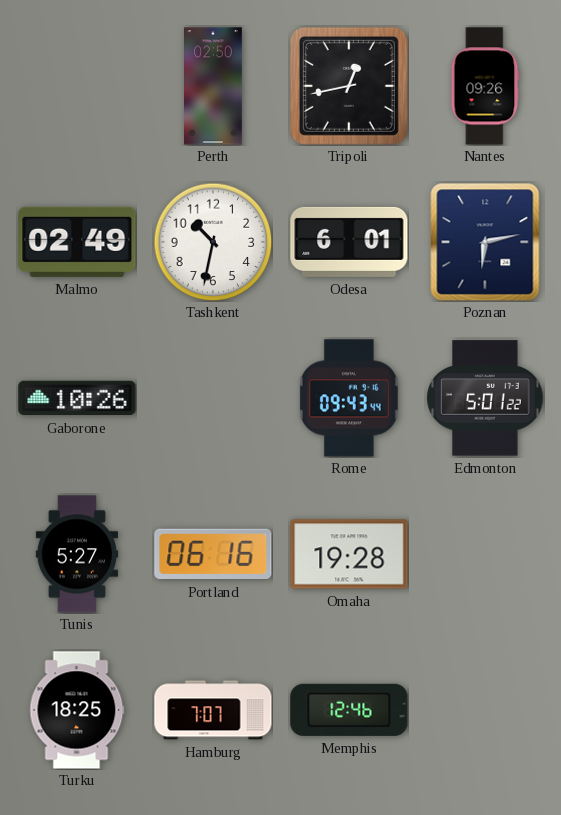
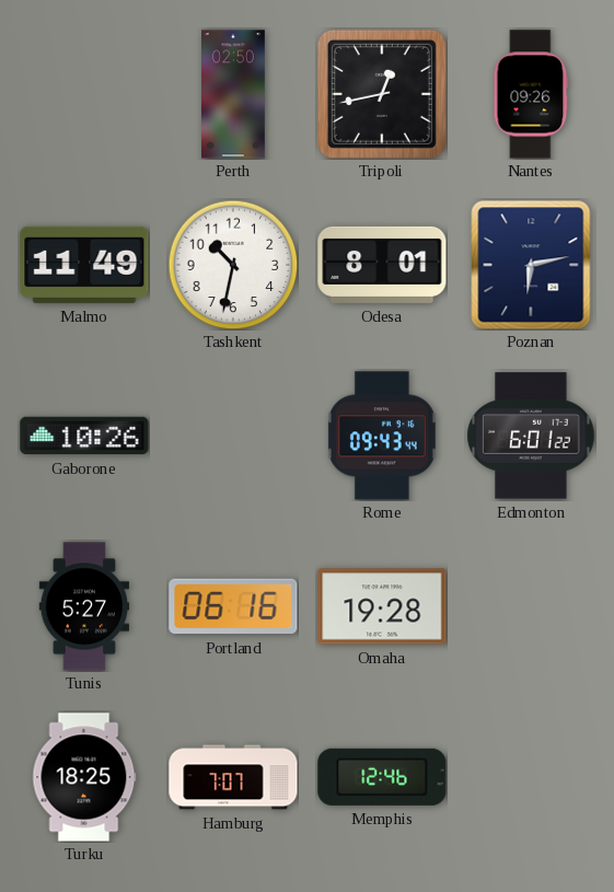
Malmo: 02:49 -> 11:49 (84, 265)
Odesa: 6:01 -> 8:01 (382, 265)
Edmonton: 5:01 -> 6:01 (531, 436)
